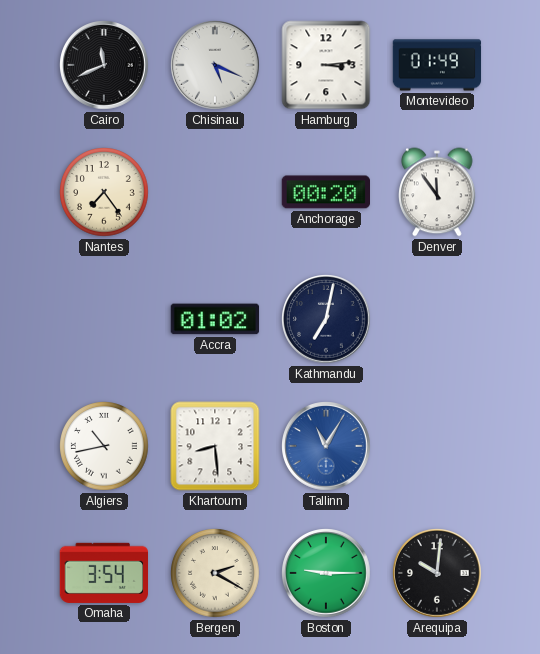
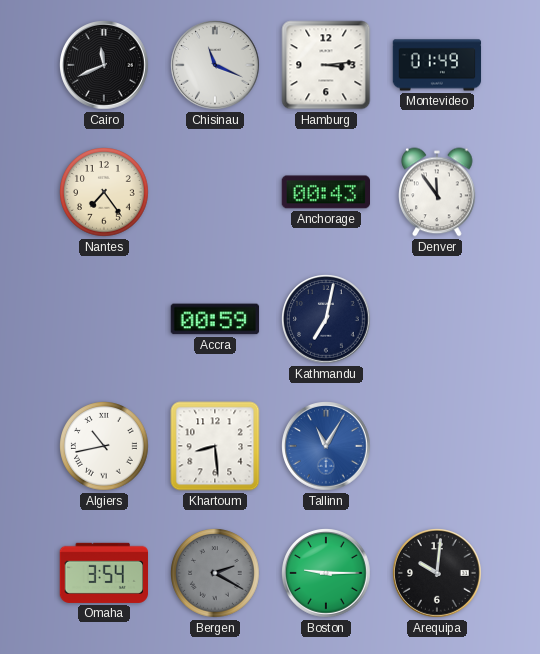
Chisinau: 5:19 -> 11:19 (215, 65)
Anchorage: 00:20 -> 00:43 (325, 192)
Accra: 01:02 -> 00:59 (215, 319)
Bergen dial: cream -> grey (215, 573)
